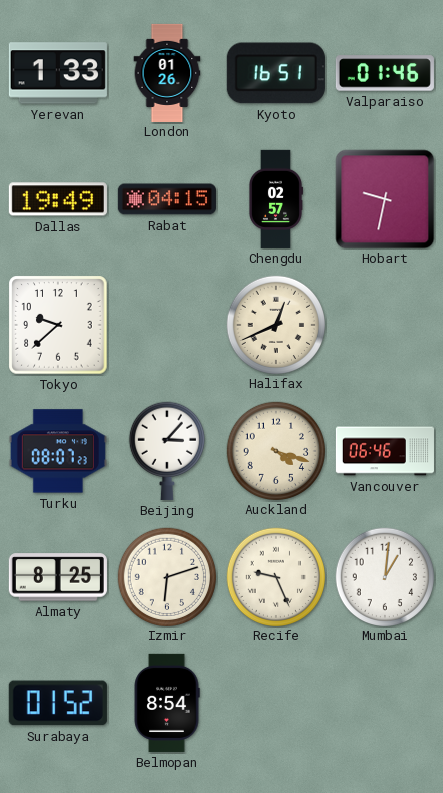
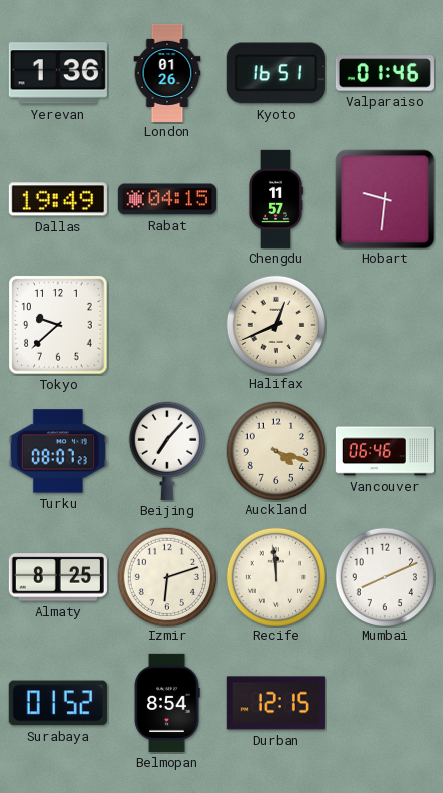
Yerevan: 1:33 -> 1:36 (58, 73)
Chengdu: 02:57 -> 11:57 (275, 199)
Hobart: 9:32 -> 9:31 (385, 199)
Beijing: 3:07 -> 7:07 (167, 451)
Recife: 9:26 -> 11:59 (275, 576)
Mumbai: 1:01 -> 8:11 (384, 576)
Durban: none -> 12:15 (276, 703)
